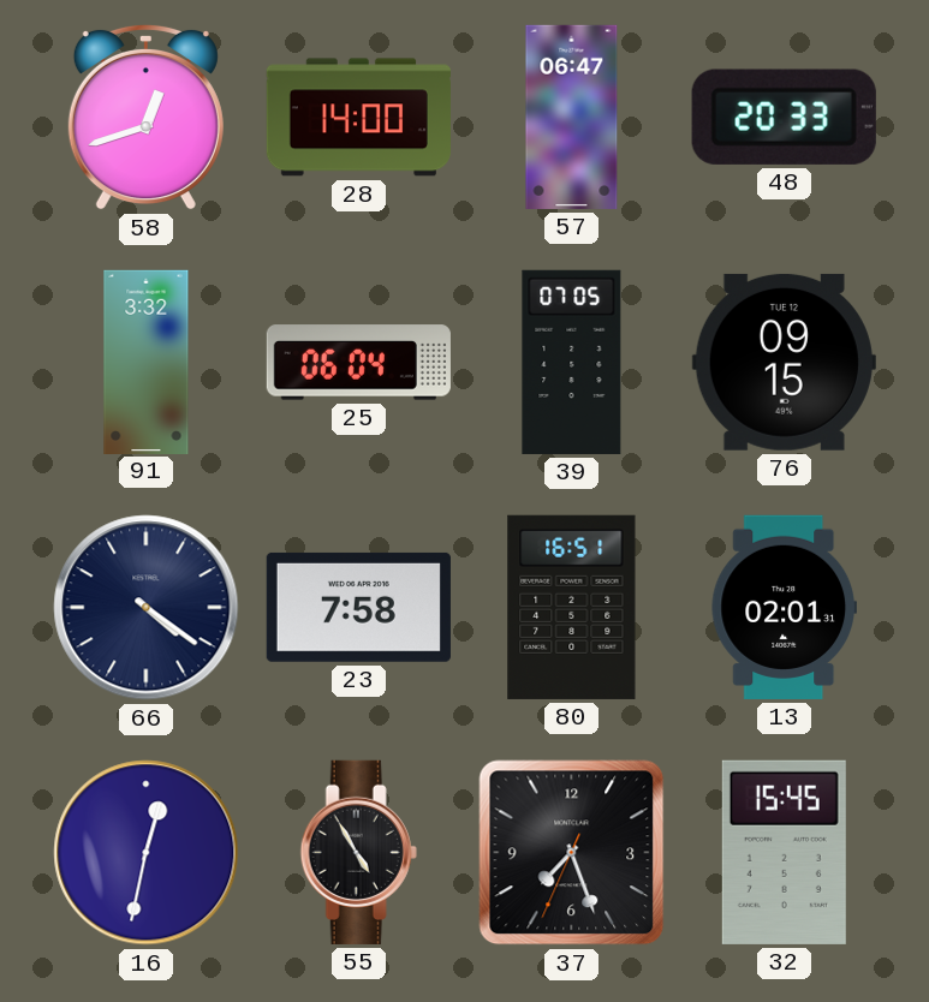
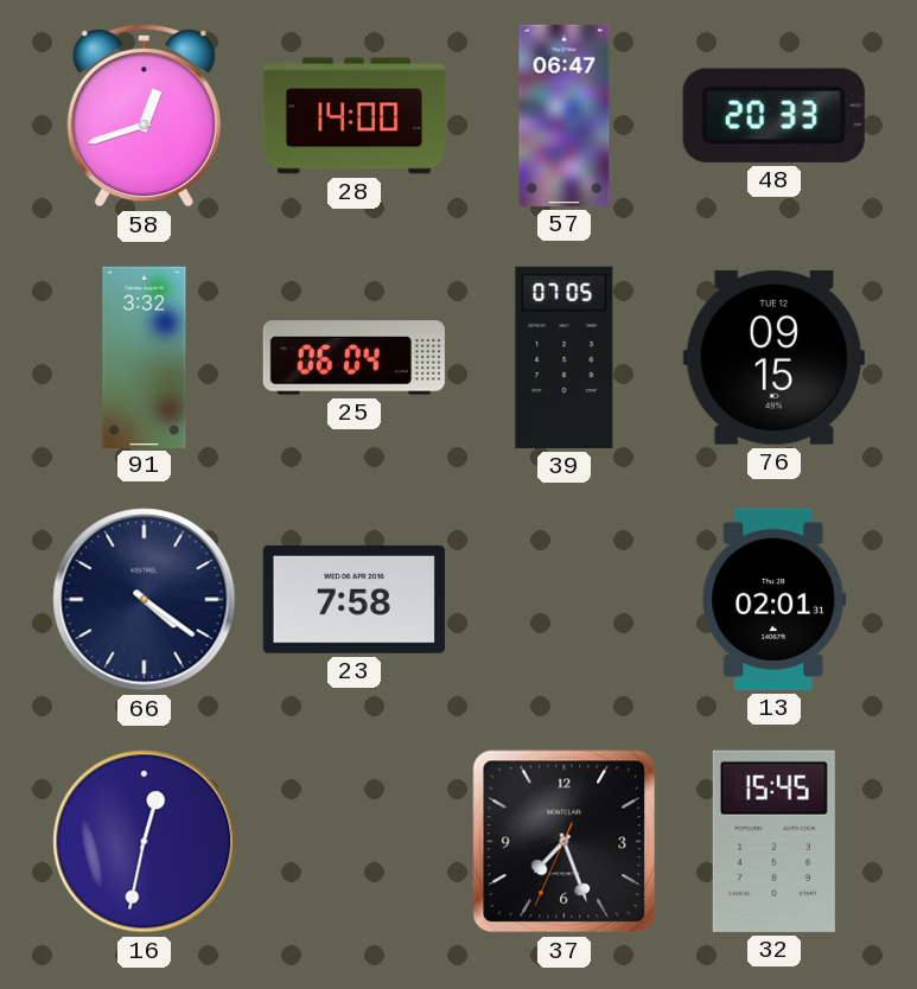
80: 16:51 -> none (572, 607)
55: 4:55 -> none (358, 852)
